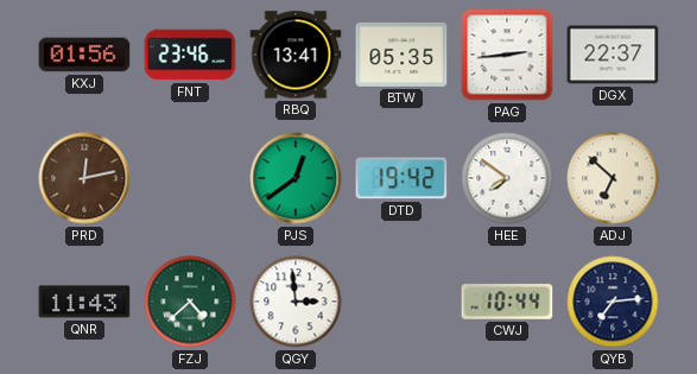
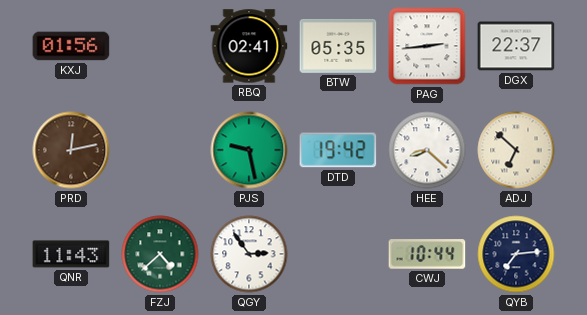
FNT: 23:46 -> none (190, 55)
RBQ: 13:41 -> 02:41 (249, 46)
PJS: 12:39 -> 9:28 (249, 150)
HEE: 7:51 -> 8:22 (427, 150)
QGY: 2:59 -> 2:54 (249, 254)
